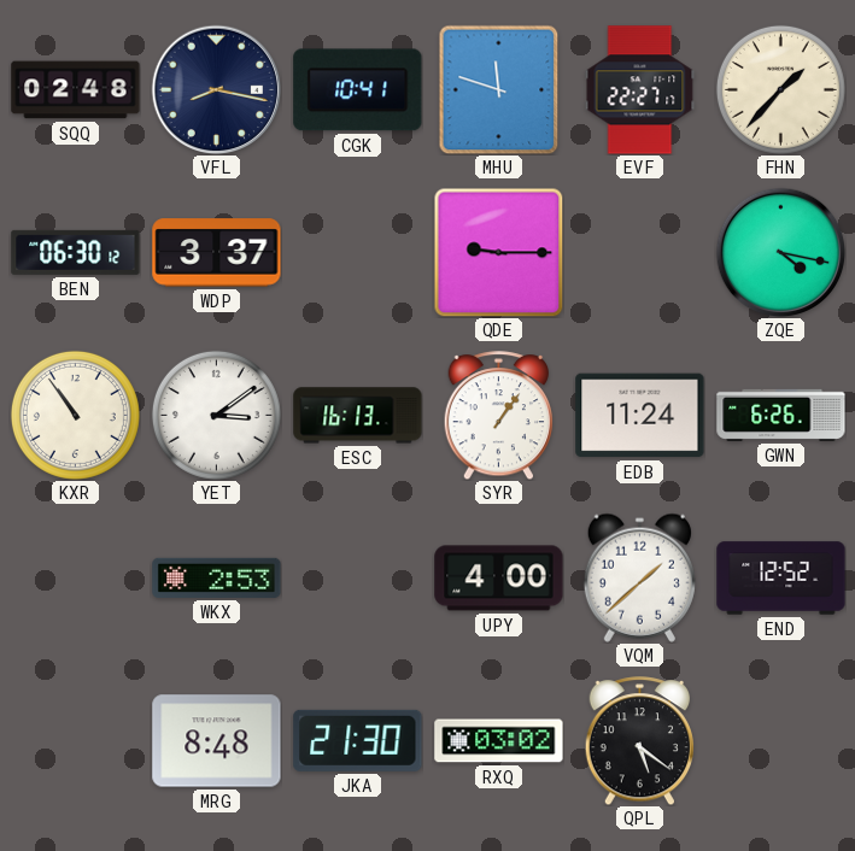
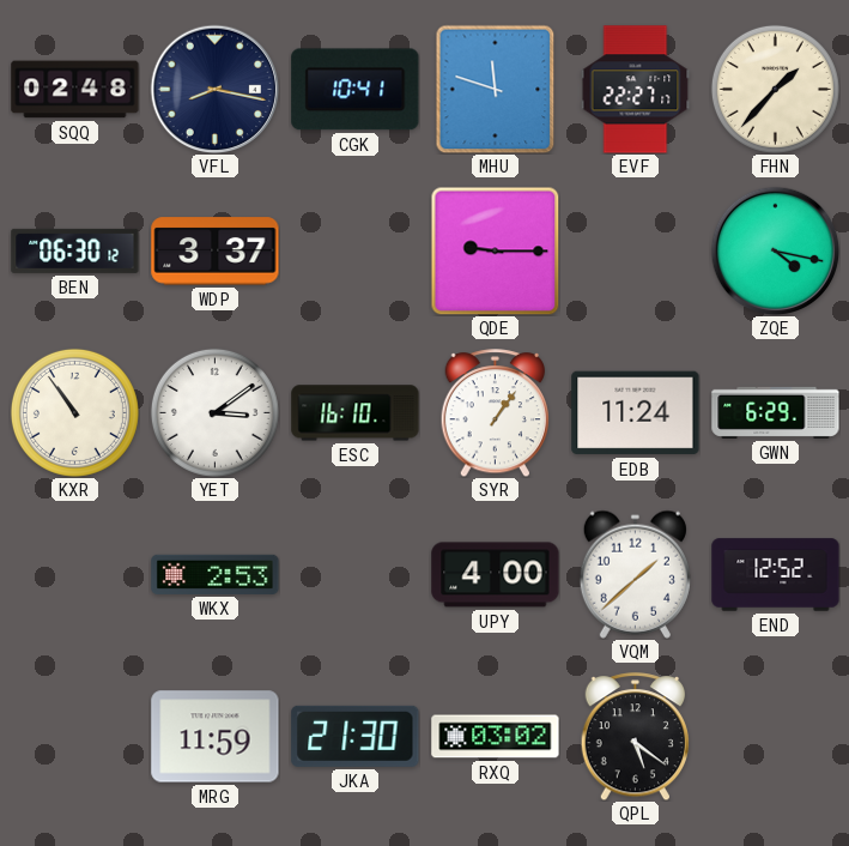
ESC: 16:13 -> 16:10 (356, 413)
GWN: 6:26 -> 6:29 (776, 412)
MRG: 8:48 -> 11:59 (216, 737)
